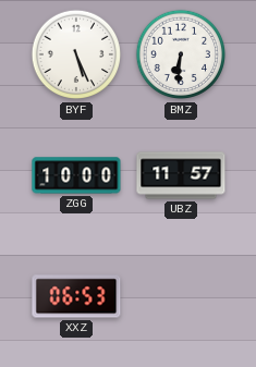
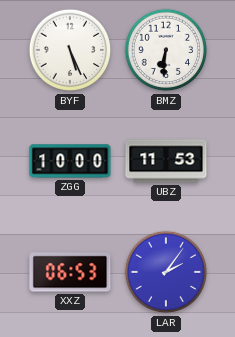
UBZ: 11:57 -> 11:53 (166, 161)
LAR: none -> 2:06 (166, 272)
